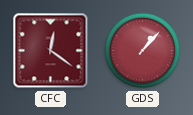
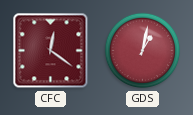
GDS: 1:07 -> 1:02 (143, 51)
